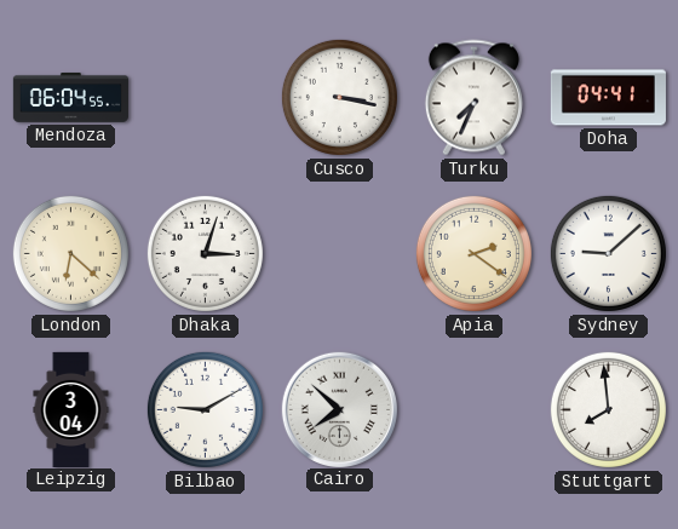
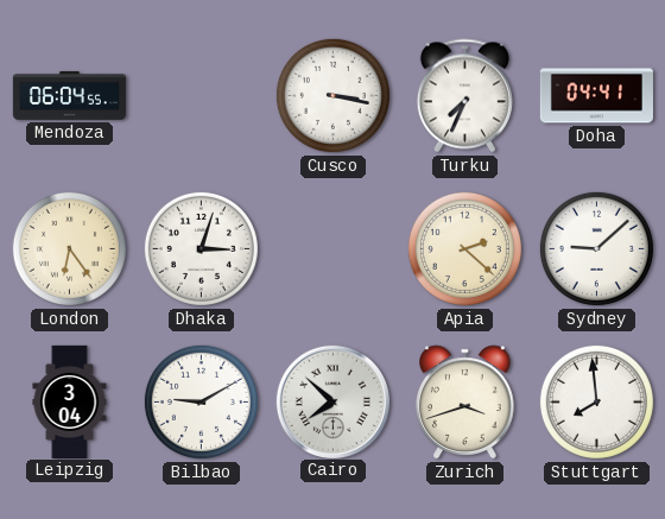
London: 6:22 -> 6:24 (69, 248)
Apia: 2:21 -> 2:22 (464, 248)
Zurich: none -> 3:42 (465, 403)
